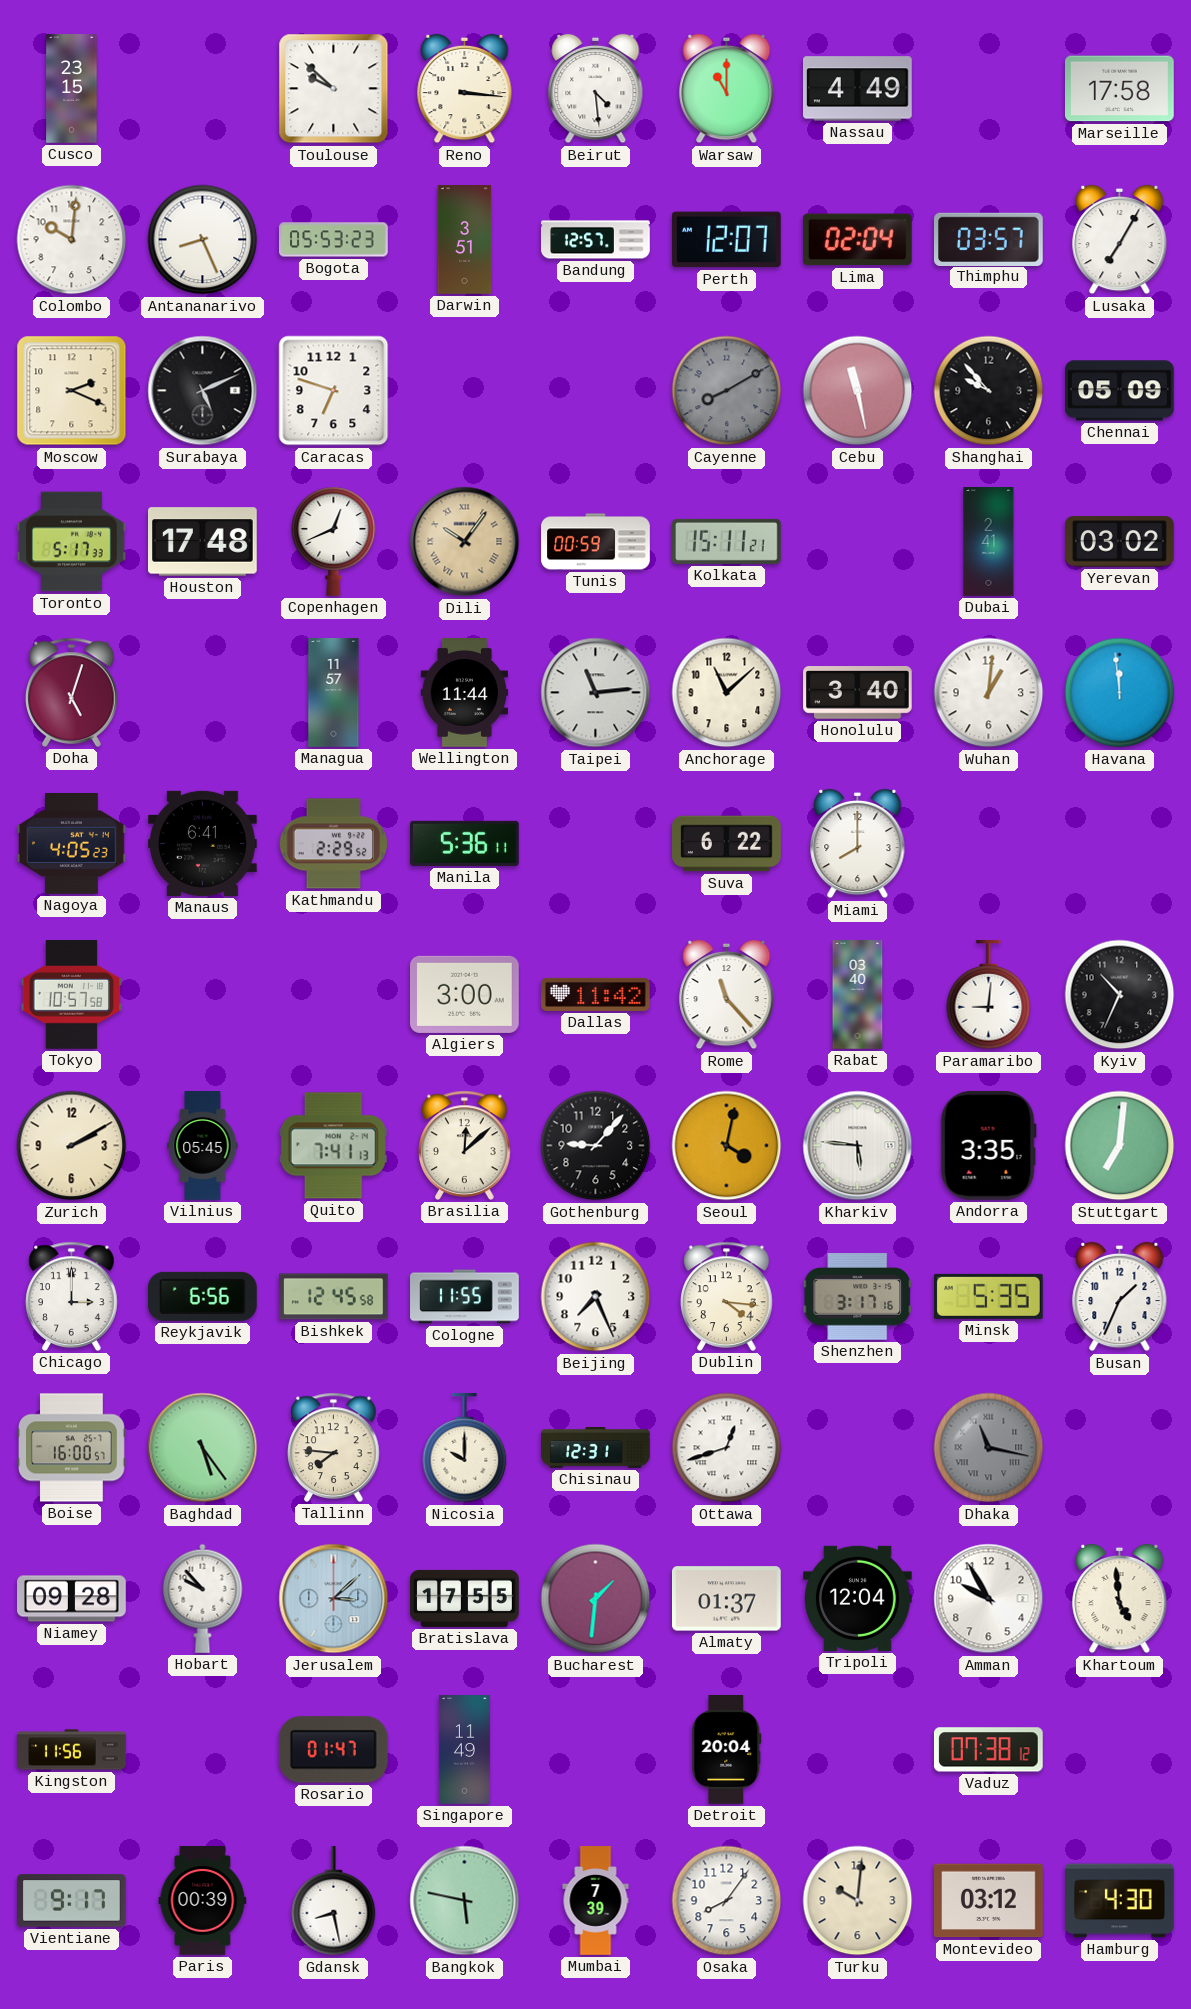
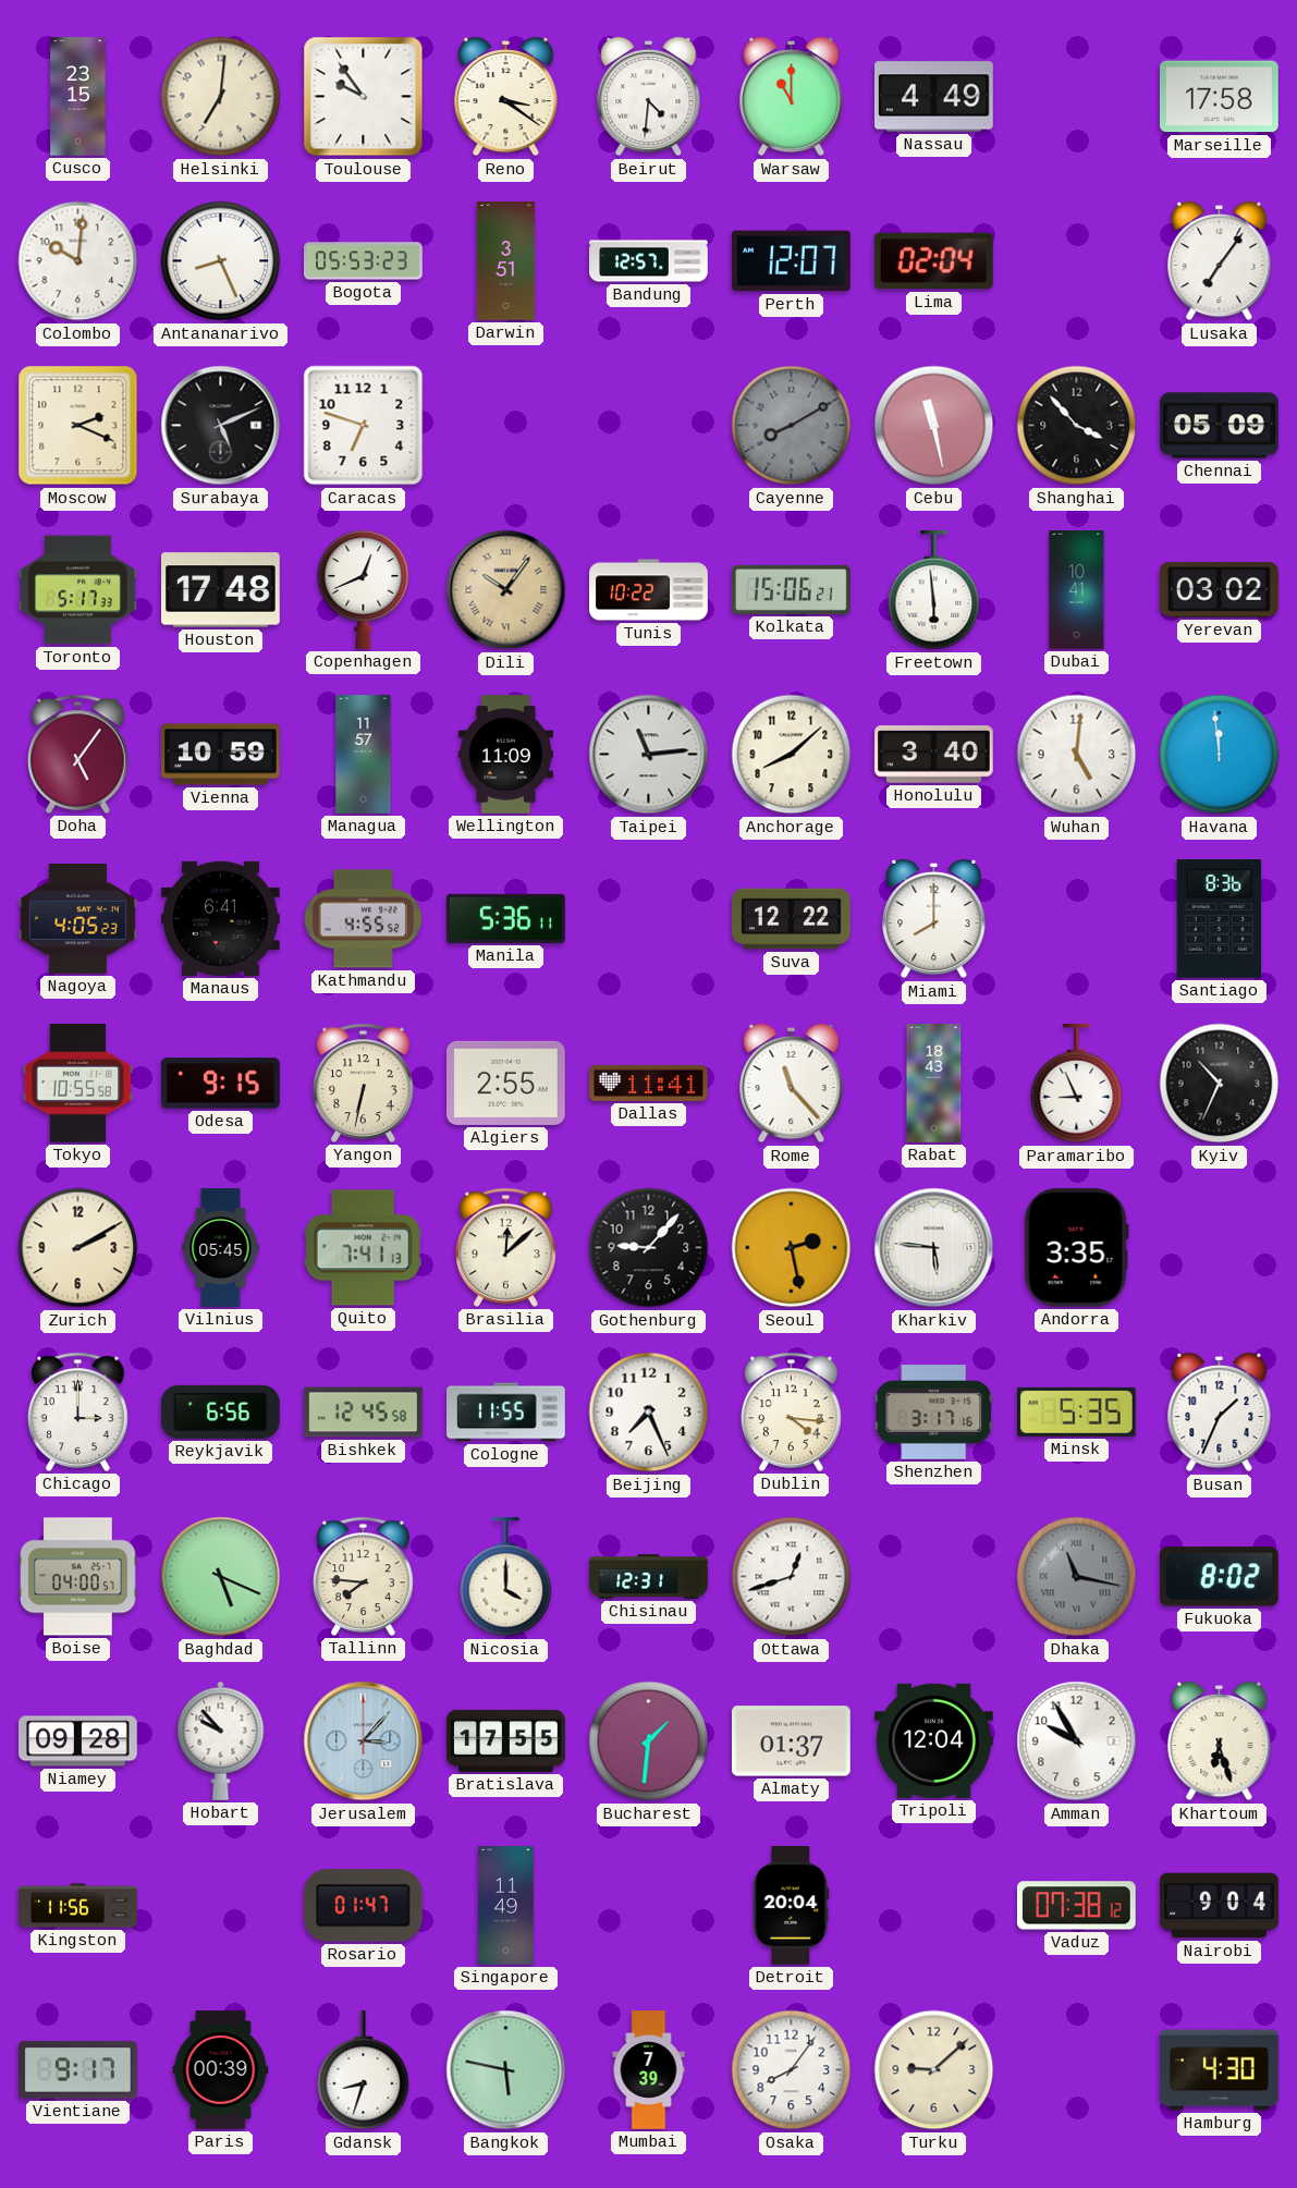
Helsinki: none -> 7:01 (221, 97)
Toulouse: 9:52 -> 9:54 (364, 97)
Reno: 3:16 -> 3:21 (506, 97)
Beirut: 4:29 -> 4:31 (649, 97)
Thimphu: 03:57 -> none (989, 239)
Lusaka: 7:05 -> 7:06 (1220, 261)
Shanghai: 9:53 -> 3:53 (1077, 426)
Tunis: 00:59 -> 10:22 (649, 590)
Kolkata: 15:11 -> 15:06 (792, 589)
Freetown: none -> 5:59 (934, 591)
Dubai: 2:41 -> 10:41 (1077, 590)
Doha: 5:03 -> 5:06 (78, 754)
Vienna: none -> 10:59 (221, 755)
Wellington: 11:44 -> 11:09 (505, 755)
Anchorage: 11:08 -> 8:08 (792, 755)
Wuhan: 1:01 -> 5:01 (1077, 755)
Kathmandu: 2:29 -> 4:55 (364, 919)
Suva: 6:22 -> 12:22 (792, 919)
Santiago: none -> 8:36 (1220, 919)
Tokyo: 10:57 -> 10:55 (78, 1084)
Odesa: none -> 9:15 (221, 1084)
Yangon: none -> 6:32 (364, 1083)
Algiers: 3:00 -> 2:55 (506, 1083)
Dallas: 11:42 -> 11:41 (649, 1083)
Rabat: 03:40 -> 18:43 (934, 1084)
Paramaribo: 9:01 -> 8:56 (1077, 1085)
Seoul: 4:02 -> 2:28 (792, 1248)
Stuttgart: 7:01 -> none (1120, 1146)
Boise: 16:00 -> 04:00 (78, 1577)
Baghdad: 5:24 -> 5:19 (221, 1577)
Nicosia: 10:00 -> 4:00 (506, 1578)
Fukuoka: none -> 8:02 (1219, 1577)
Jerusalem: 3:08 -> 3:07 (364, 1741)
Khartoum: 4:59 -> 6:27 (1220, 1741)
Nairobi: none -> 9:04 (1220, 1906)
Gdansk: 8:28 -> 8:33 (364, 2071)
Turku: 10:01 -> 9:08 (934, 2070)
Montevideo: 03:12 -> none (989, 1901)
